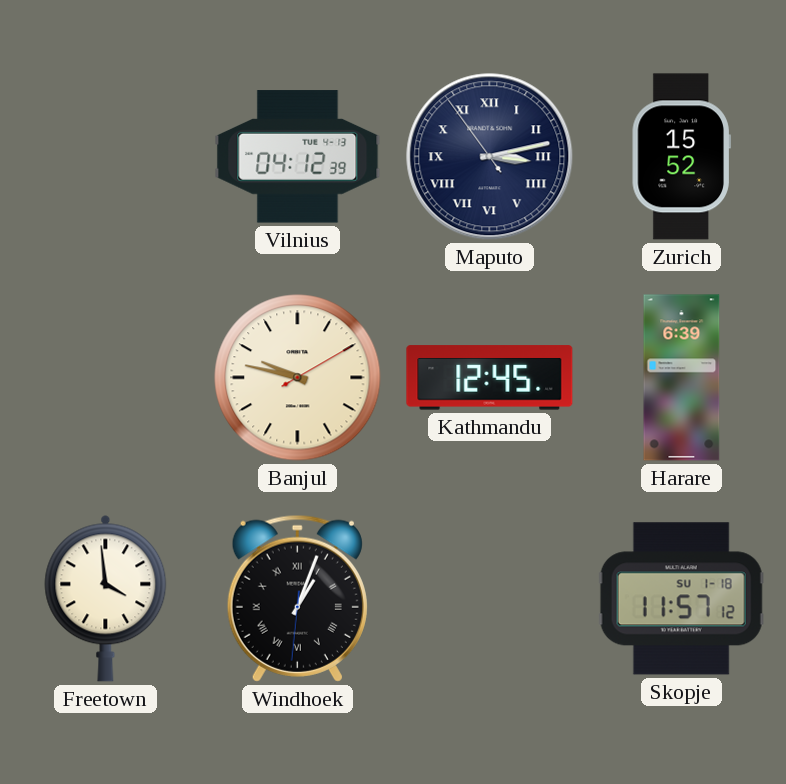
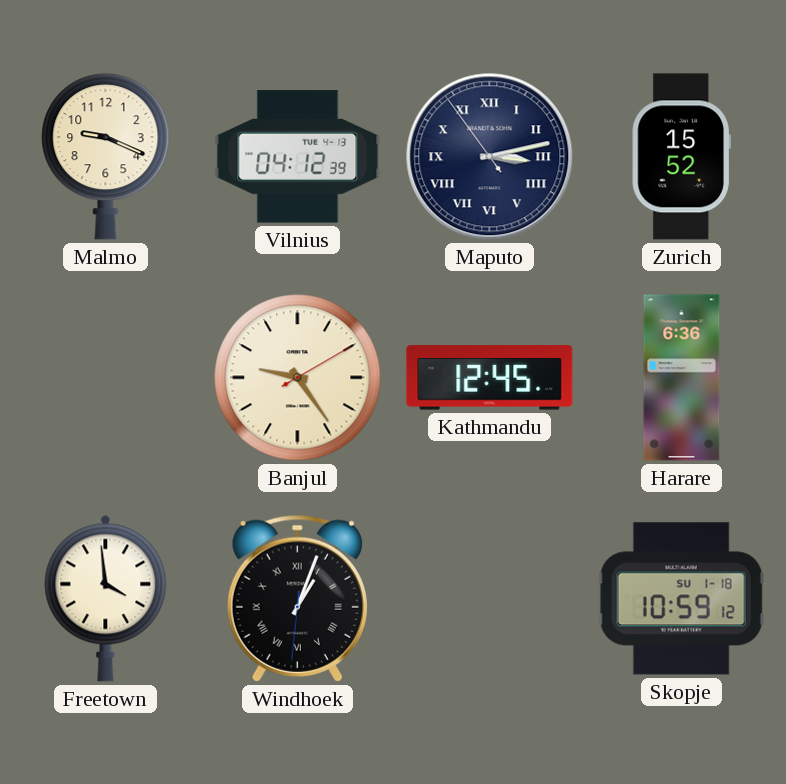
Malmo: none -> 9:19 (106, 157)
Banjul: 9:47 -> 9:24 (298, 378)
Harare: 6:39 -> 6:36 (682, 378)
Skopje: 11:57 -> 10:59 (681, 599)
